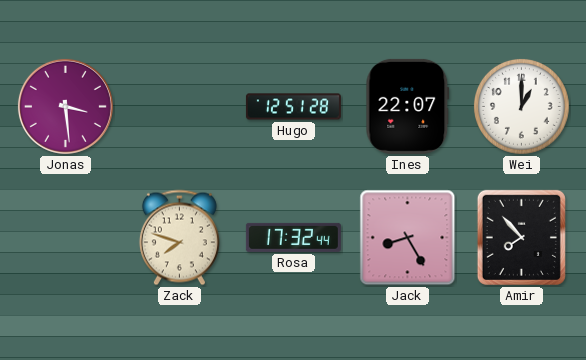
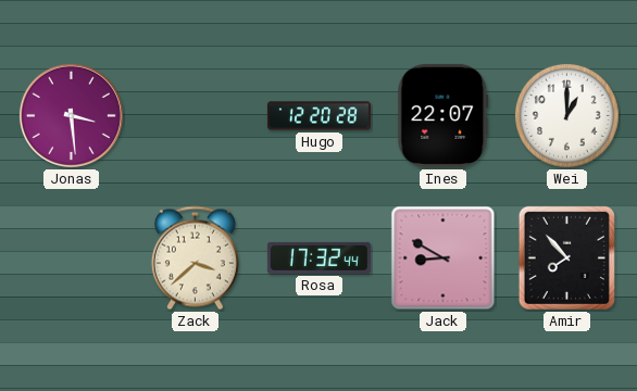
Hugo: 12:51 -> 12:20 (318, 116)
Zack: 7:48 -> 3:38 (195, 258)
Jack: 8:25 -> 8:50 (444, 258)
